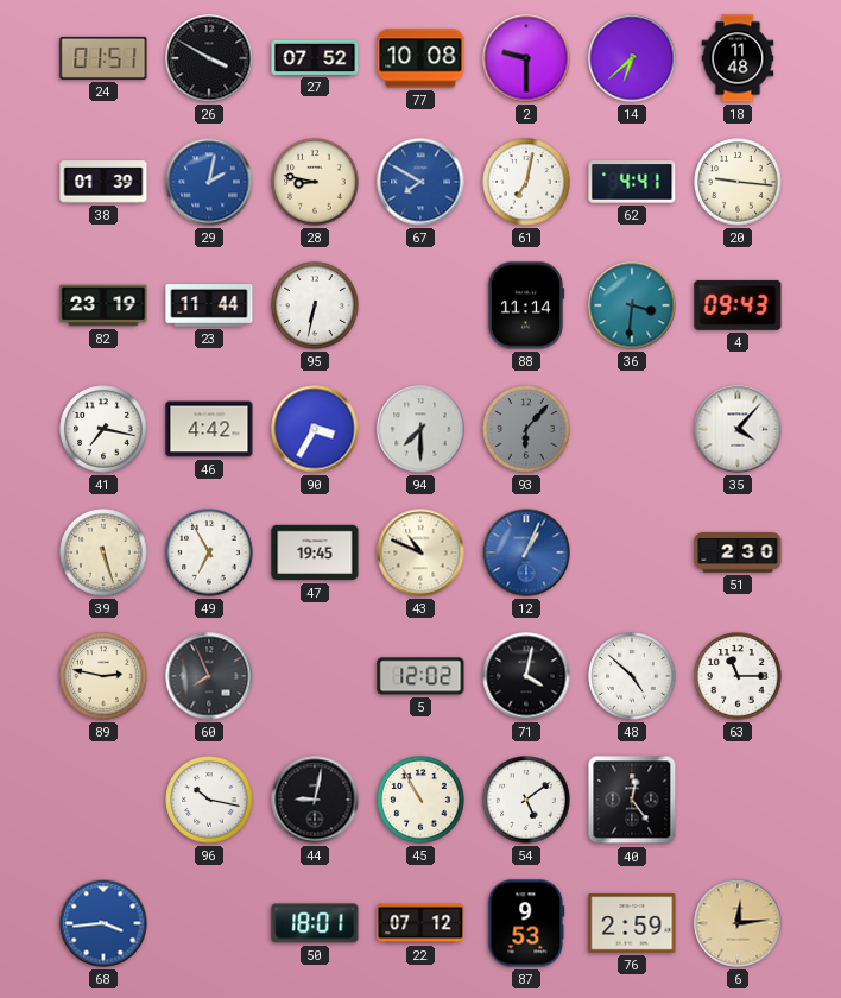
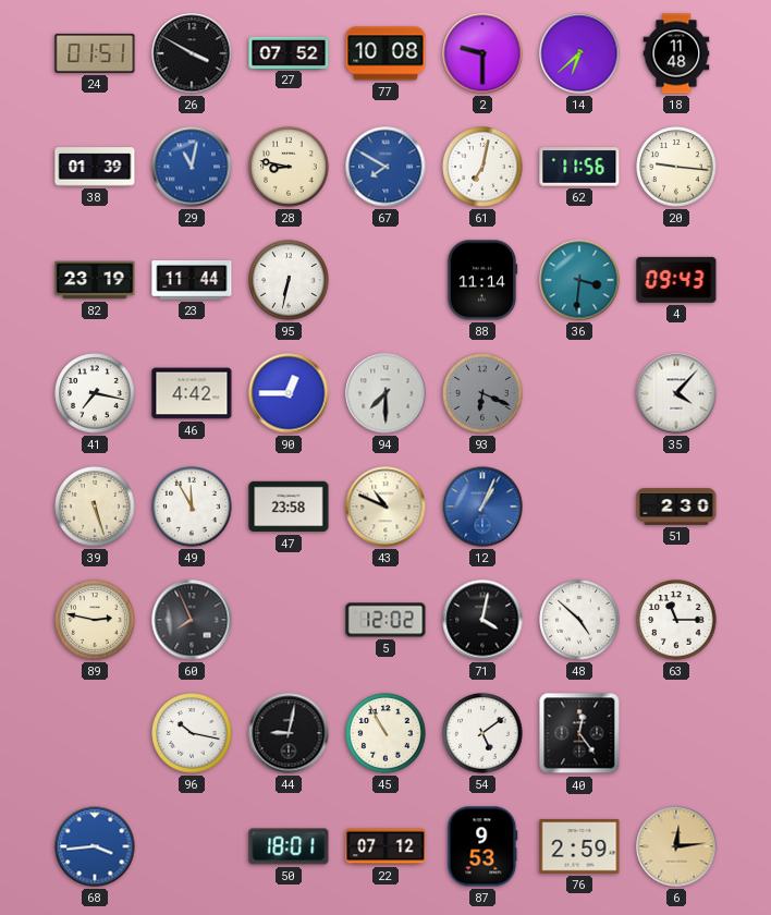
29: 2:02 -> 11:02 (192, 167)
62: 4:41 -> 11:56 (579, 167)
90: 3:35 -> 12:45 (289, 393)
93: 6:07 -> 6:19 (482, 393)
49: 6:55 -> 11:55 (192, 507)
47: 19:45 -> 23:58 (289, 507)
